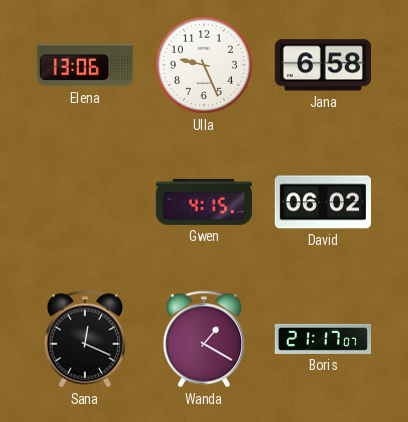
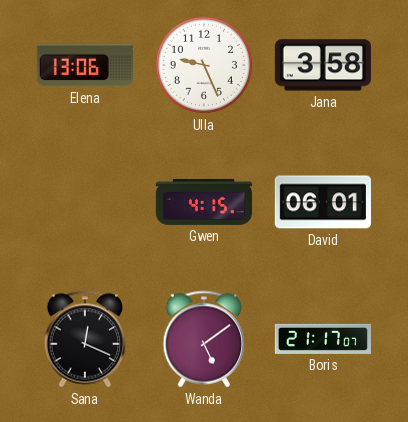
Jana: 6:58 -> 3:58 (323, 65)
David: 06:02 -> 06:01 (323, 202)
Wanda: 1:20 -> 5:09 (204, 339)
